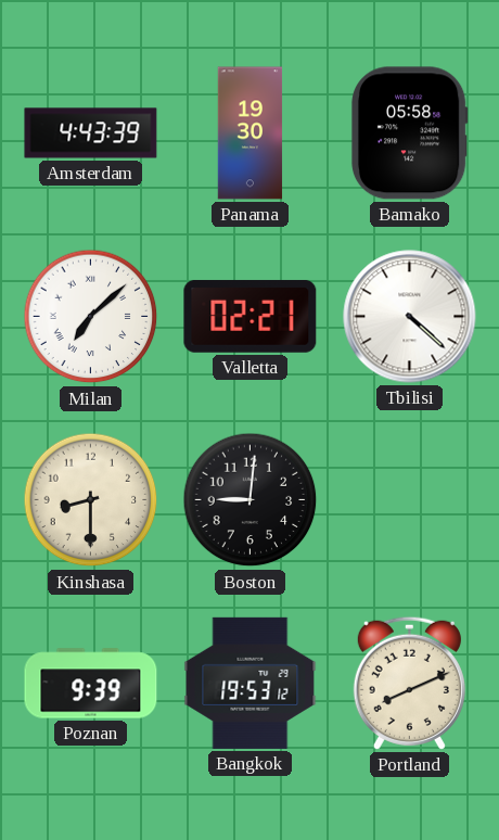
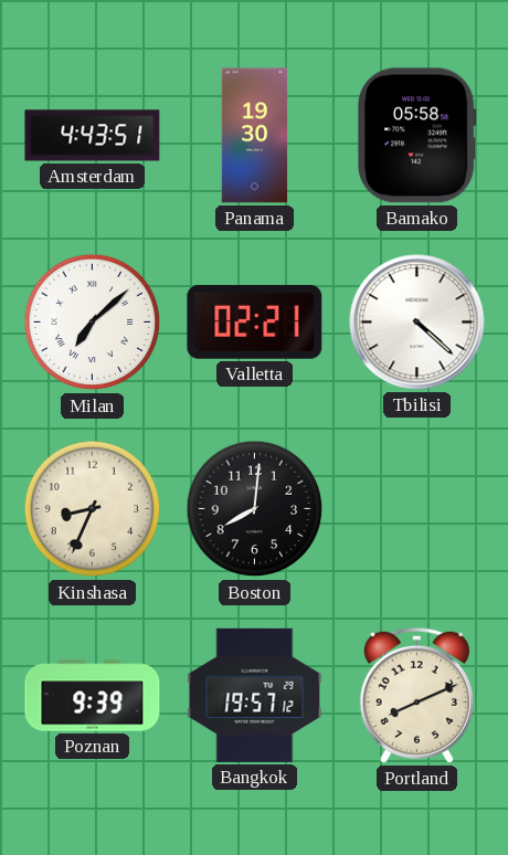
Amsterdam: 4:43:39 -> 4:43:51 (93, 136)
Kinshasa: 8:30 -> 8:34 (93, 509)
Boston: 9:01 -> 8:01 (255, 509)
Bangkok: 19:53 -> 19:57 (255, 695)
